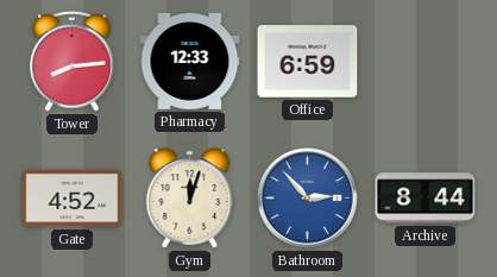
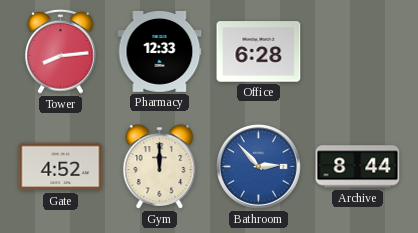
Office: 6:59 -> 6:28 (259, 52)
Gym: 12:03 -> 12:00 (160, 167)
